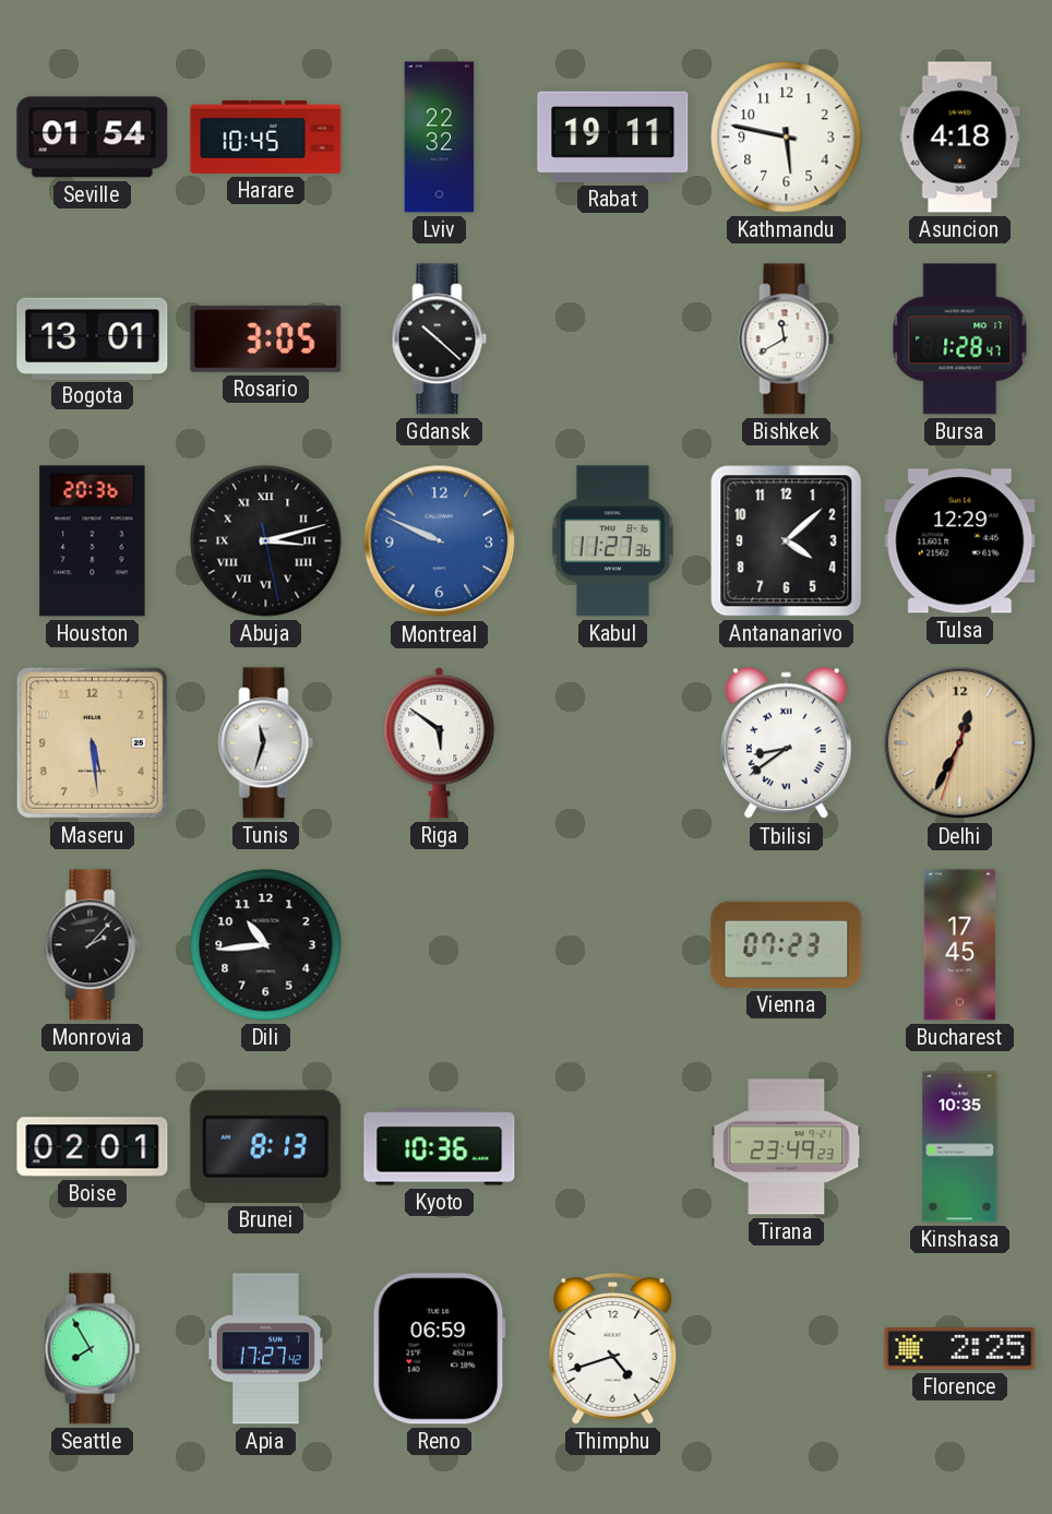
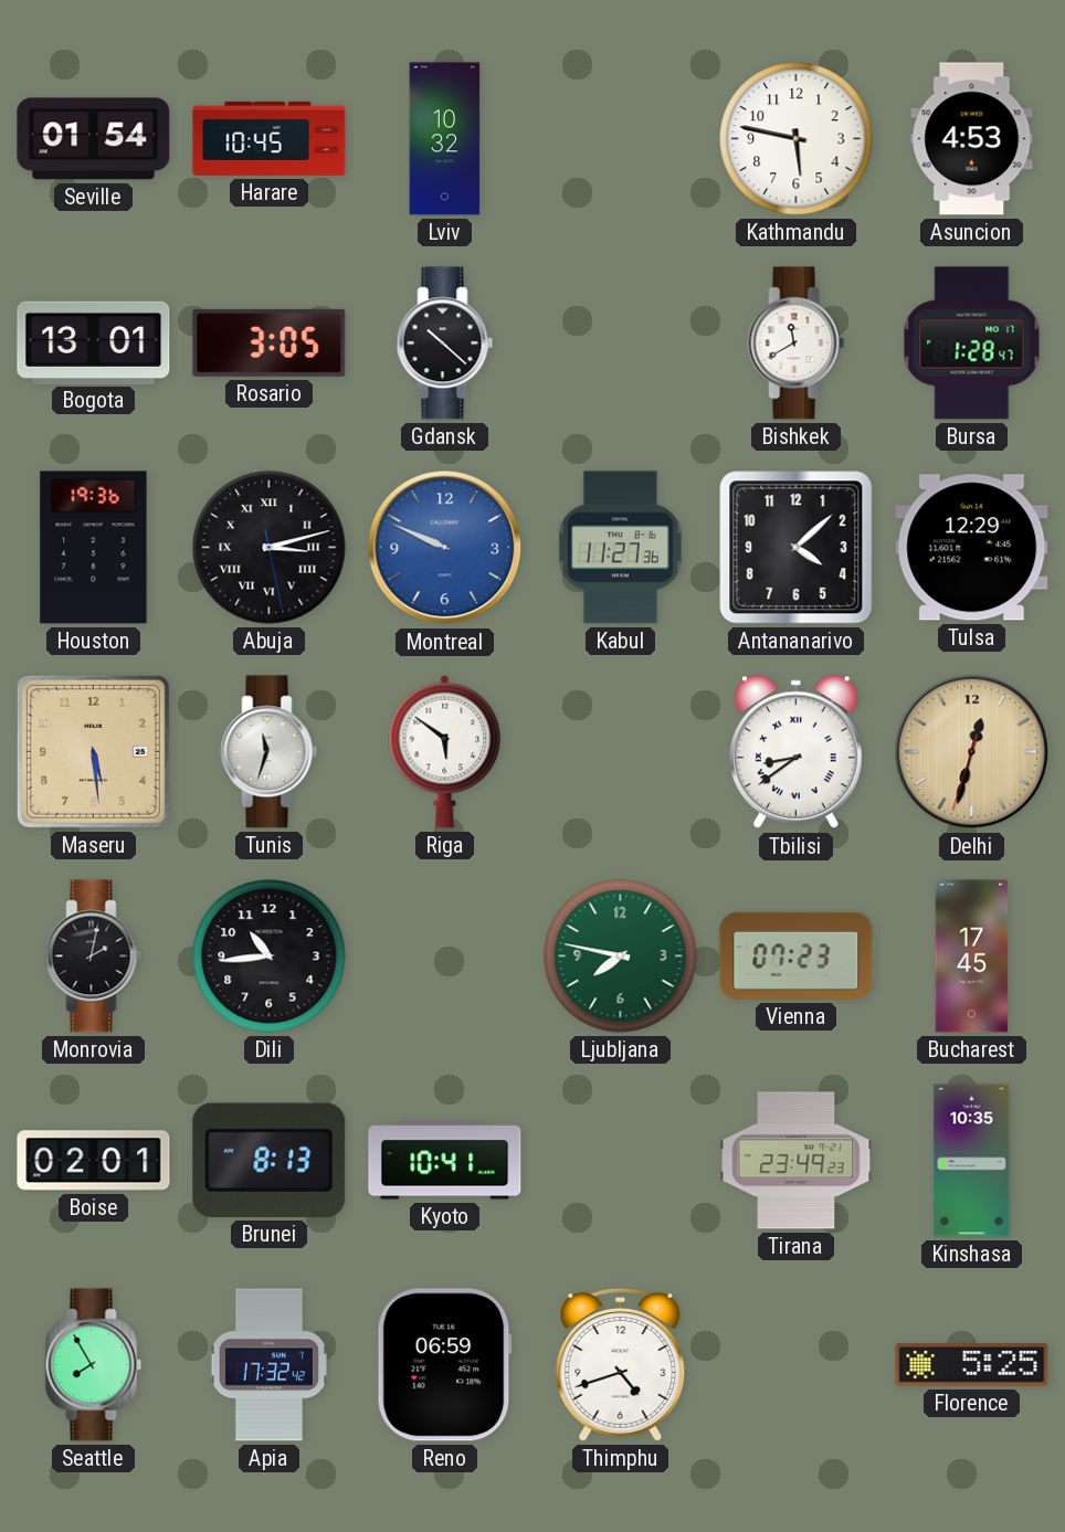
Lviv: 22:32 -> 10:32 (445, 139)
Rabat: 19:11 -> none (613, 136)
Asuncion: 4:18 -> 4:53 (972, 139)
Houston: 20:36 -> 19:36 (94, 548)
Delhi: 12:34 -> 12:32 (972, 752)
Monrovia: 2:07 -> 2:02 (94, 957)
Ljubljana: none -> 7:47 (621, 957)
Kyoto: 10:36 -> 10:41 (445, 1161)
Apia: 17:27 -> 17:32 (270, 1365)
Florence: 2:25 -> 5:25 (972, 1365)
